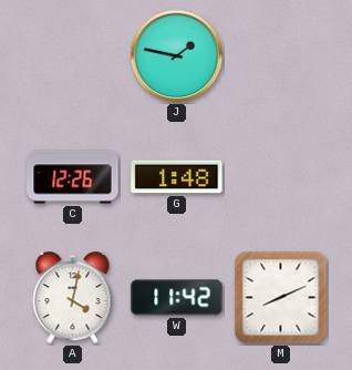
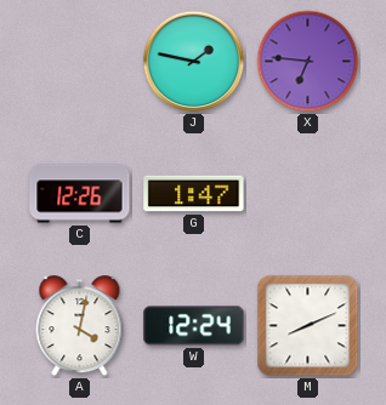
X: none -> 6:46 (308, 62)
G: 1:48 -> 1:47 (194, 194)
W: 11:42 -> 12:24 (194, 326)
